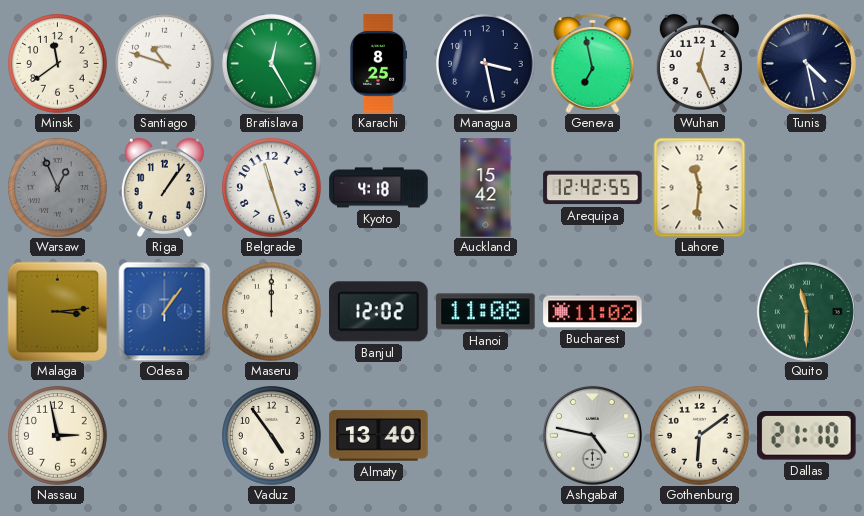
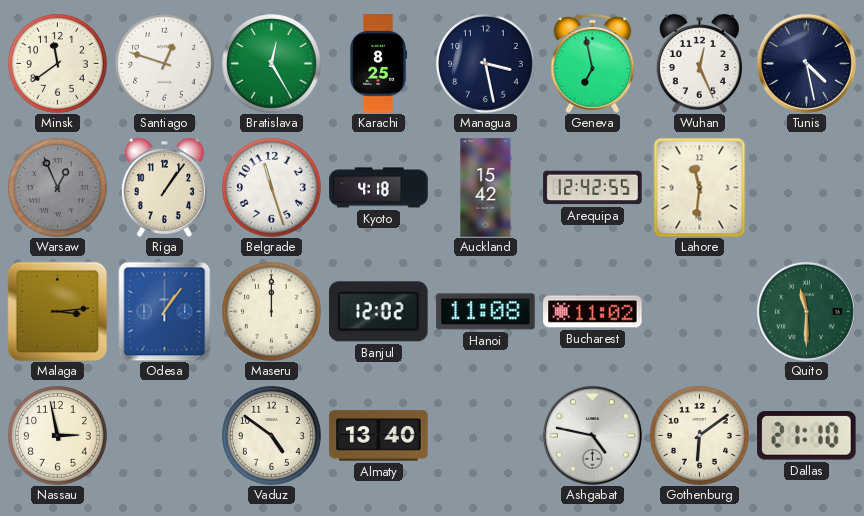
Santiago: 10:48 -> 12:48 (165, 64)
Vaduz: 4:54 -> 4:51 (272, 436)
